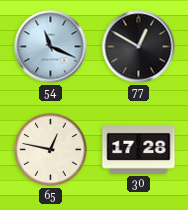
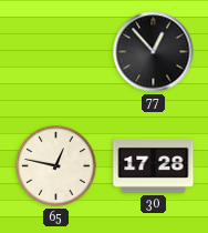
54: 11:19 -> none (51, 47)
77: 12:50 -> 12:53 (154, 52)
